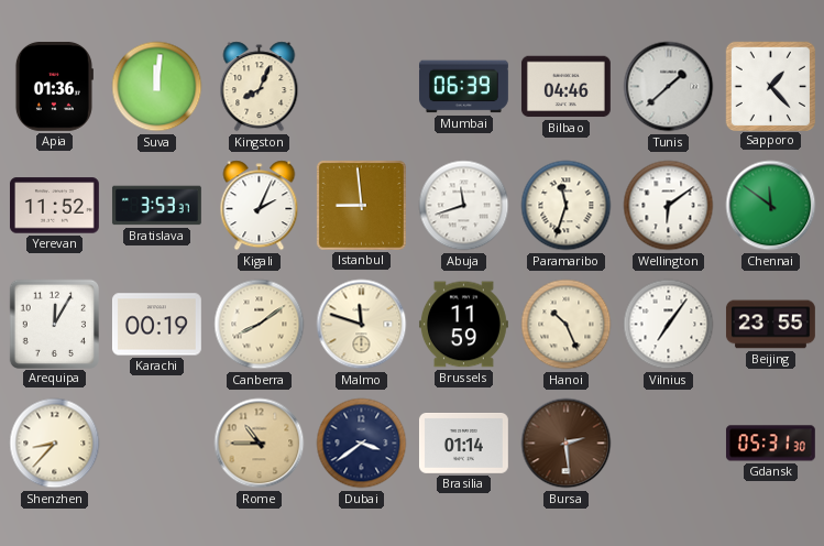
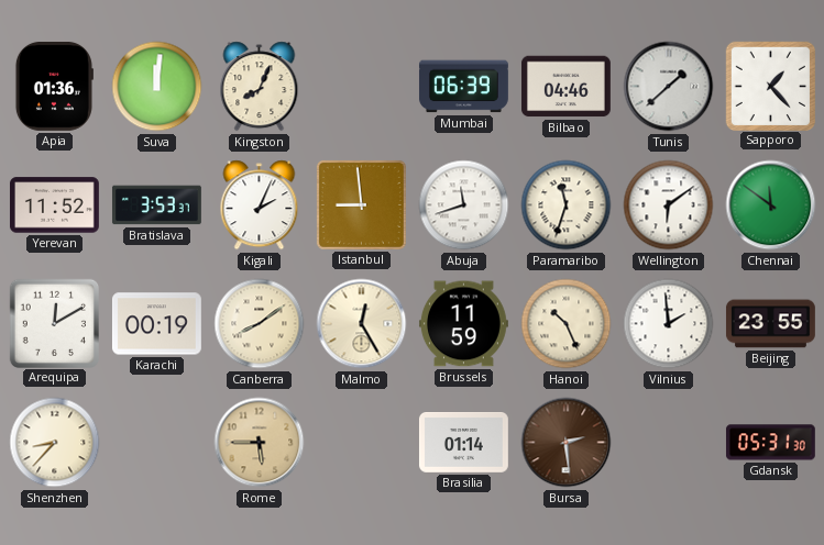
Arequipa: 12:05 -> 12:10 (54, 323)
Malmo: 11:48 -> 12:25 (362, 324)
Vilnius: 7:06 -> 1:59 (669, 324)
Rome: 10:45 -> 5:45 (260, 443)
Dubai: 3:39 -> none (362, 444)
